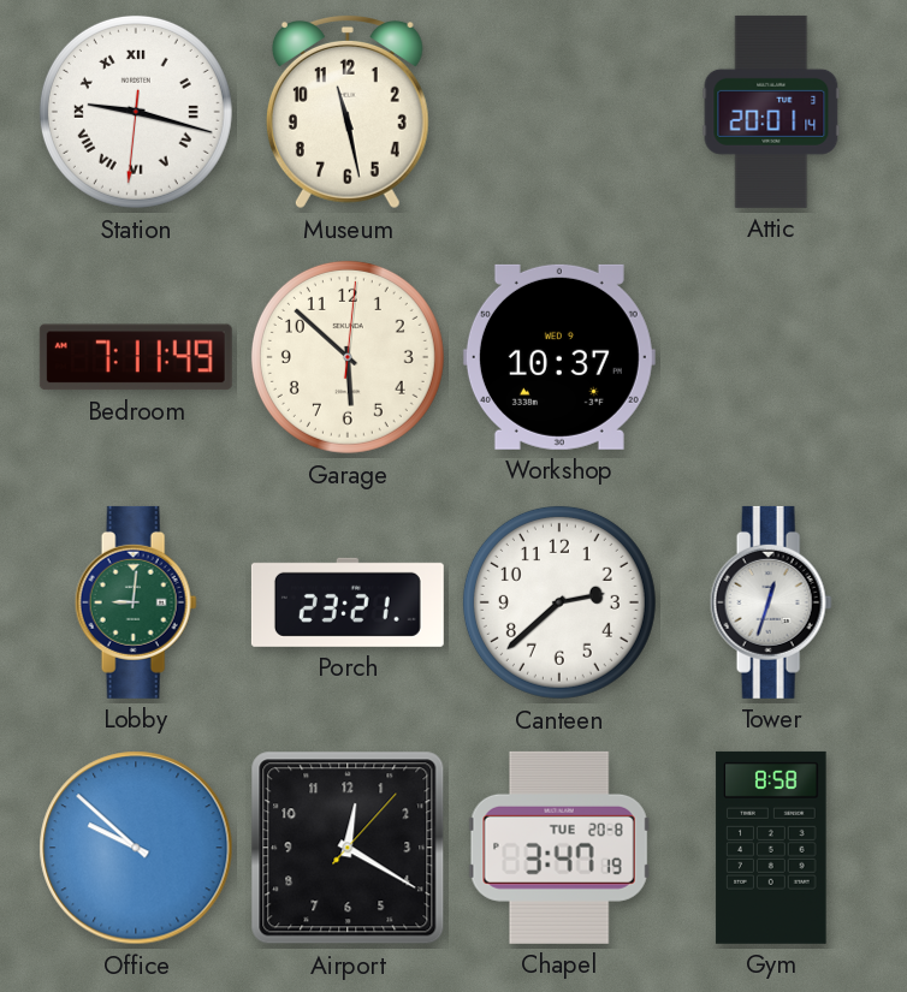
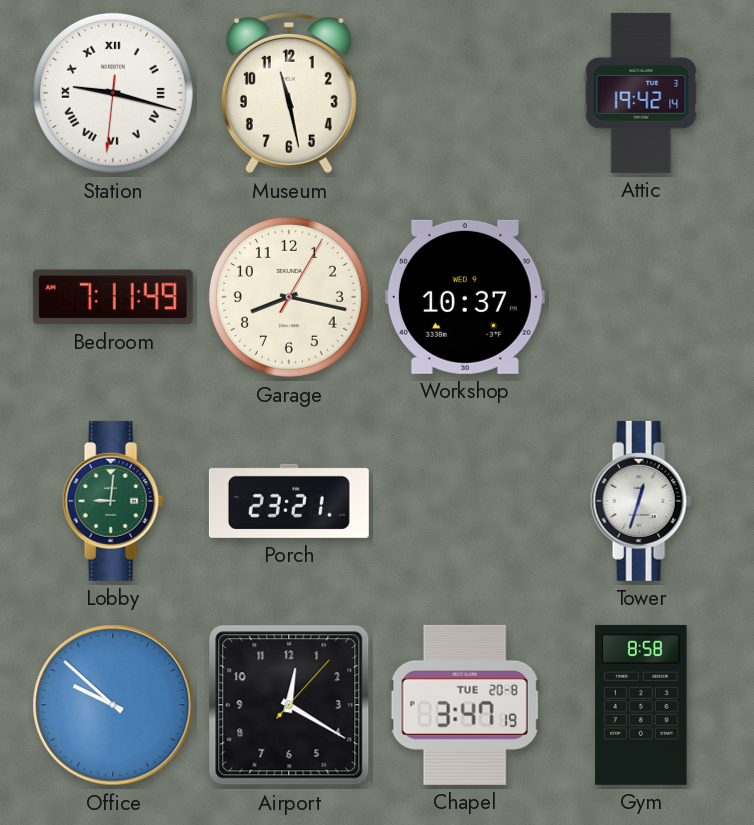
Attic: 20:01 -> 19:42 (641, 93)
Garage: 5:52 -> 8:17 (289, 297)
Canteen: 2:38 -> none (559, 602)
